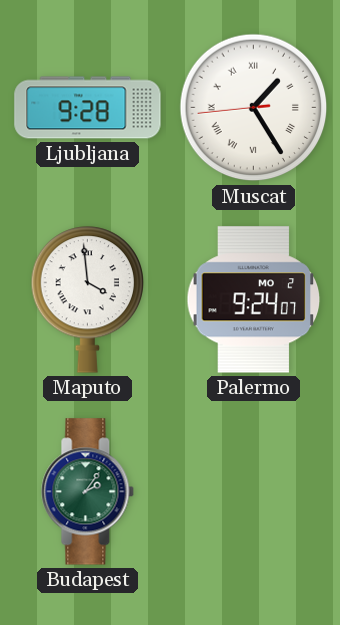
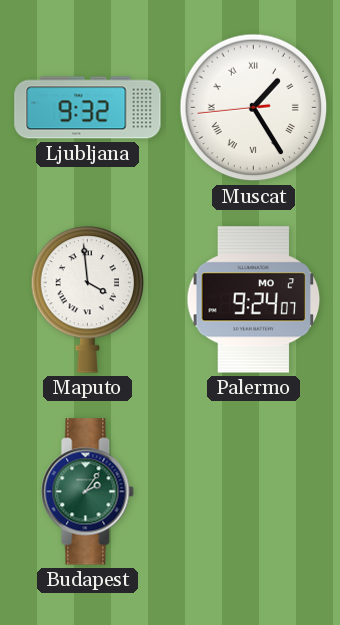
Ljubljana: 9:28 -> 9:32 (88, 108)
